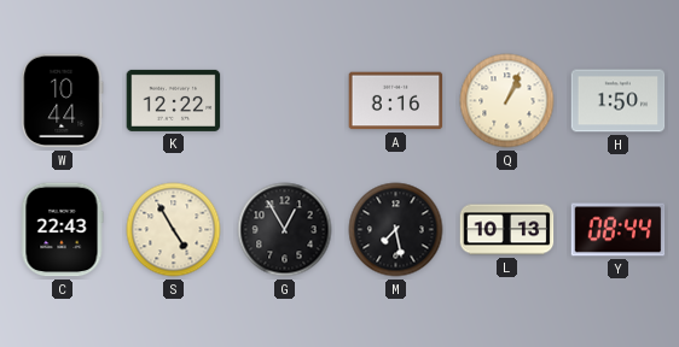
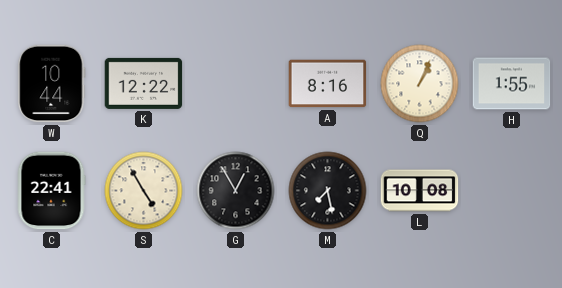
H: 1:50 -> 1:55 (512, 84)
C: 22:43 -> 22:41 (51, 191)
L: 10:13 -> 10:08 (420, 191)
Y: 08:44 -> none (619, 230)
